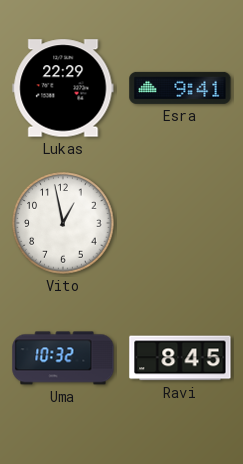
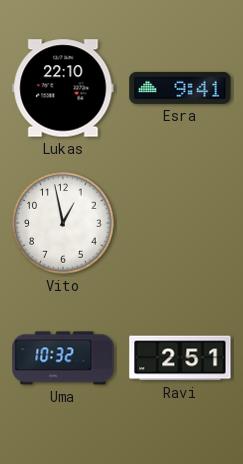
Lukas: 22:29 -> 22:10 (63, 88)
Ravi: 8:45 -> 2:51 (180, 358)
